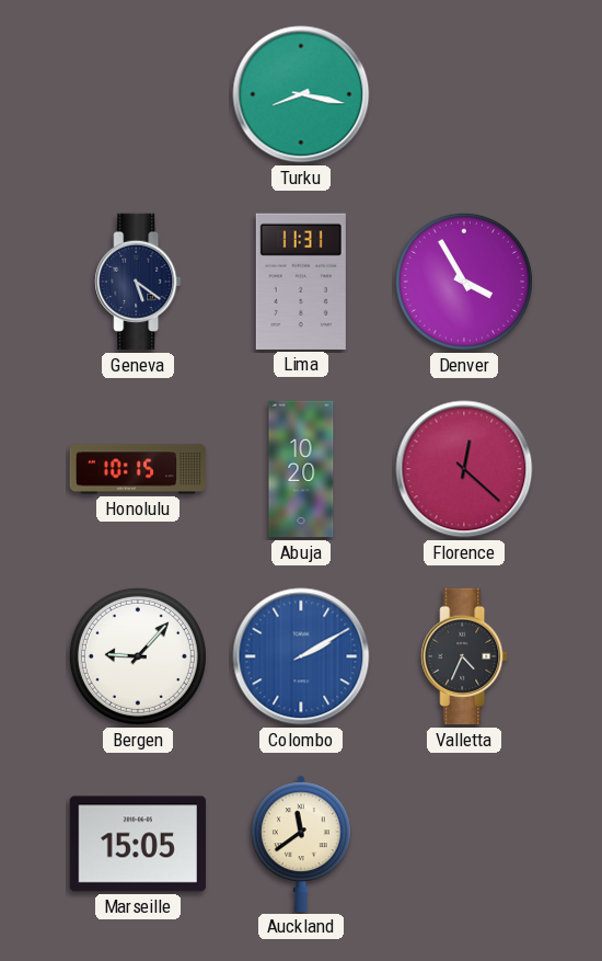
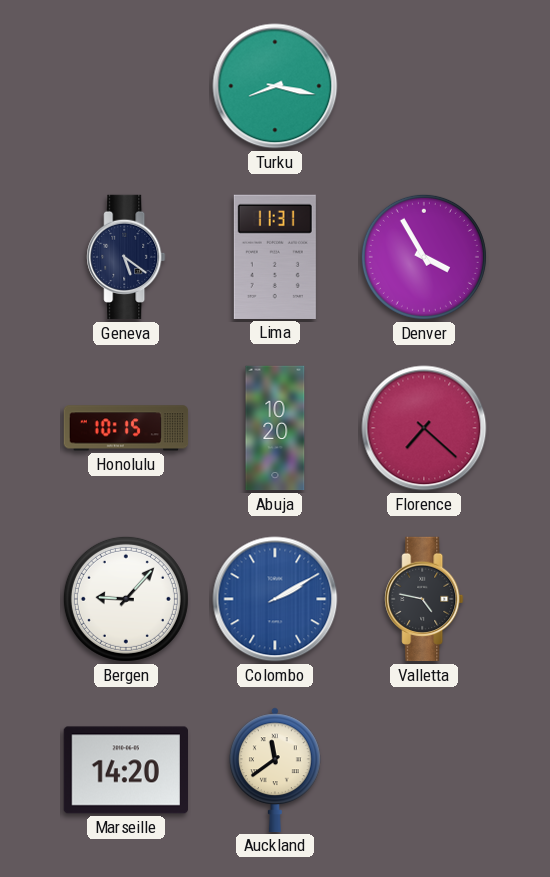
Florence: 12:22 -> 7:22 (424, 428)
Valletta: 4:34 -> 4:47 (424, 599)
Marseille: 15:05 -> 14:20 (125, 770)
